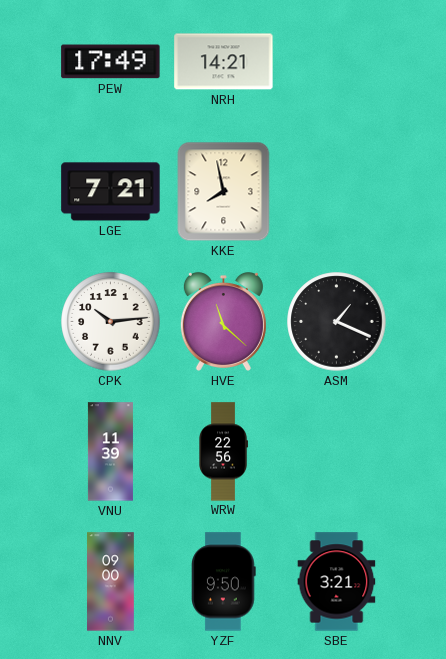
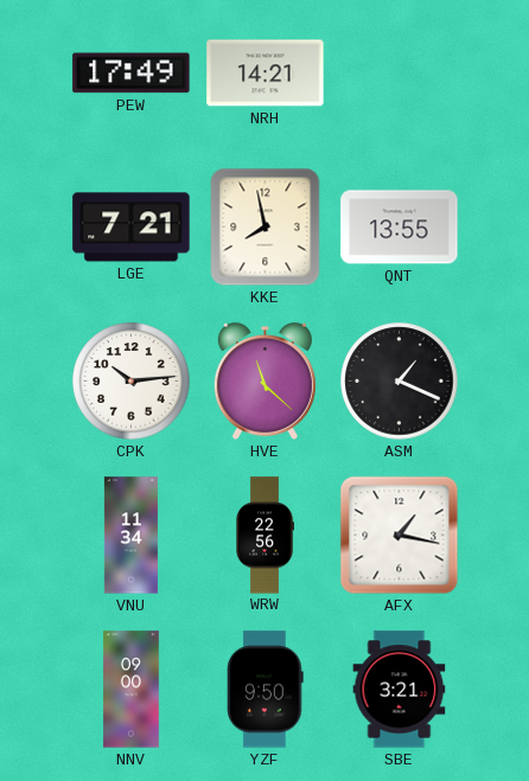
QNT: none -> 13:55 (400, 228)
VNU: 11:39 -> 11:34 (130, 536)
AFX: none -> 1:17 (400, 536)
